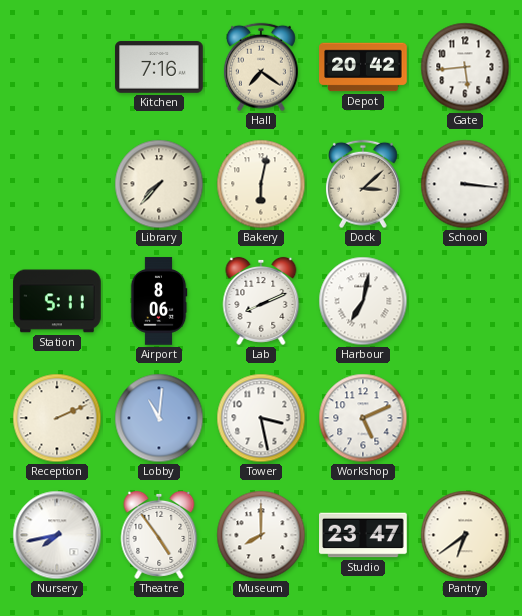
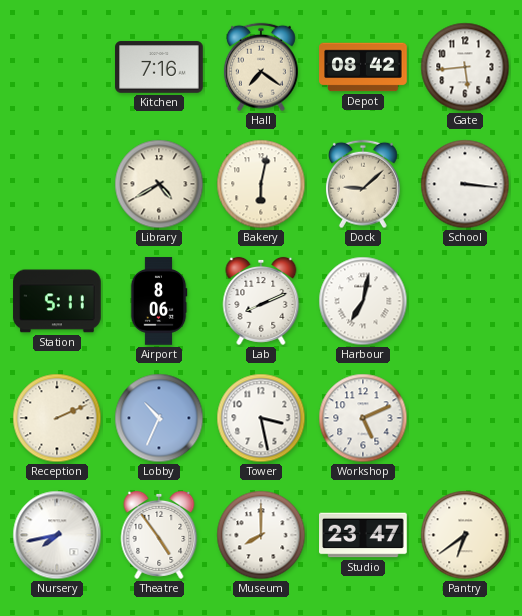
Depot: 20:42 -> 08:42 (363, 67)
Library: 7:37 -> 4:40 (159, 184)
Dock: 3:08 -> 9:08 (363, 184)
Lobby: 11:01 -> 10:34 (159, 418)
